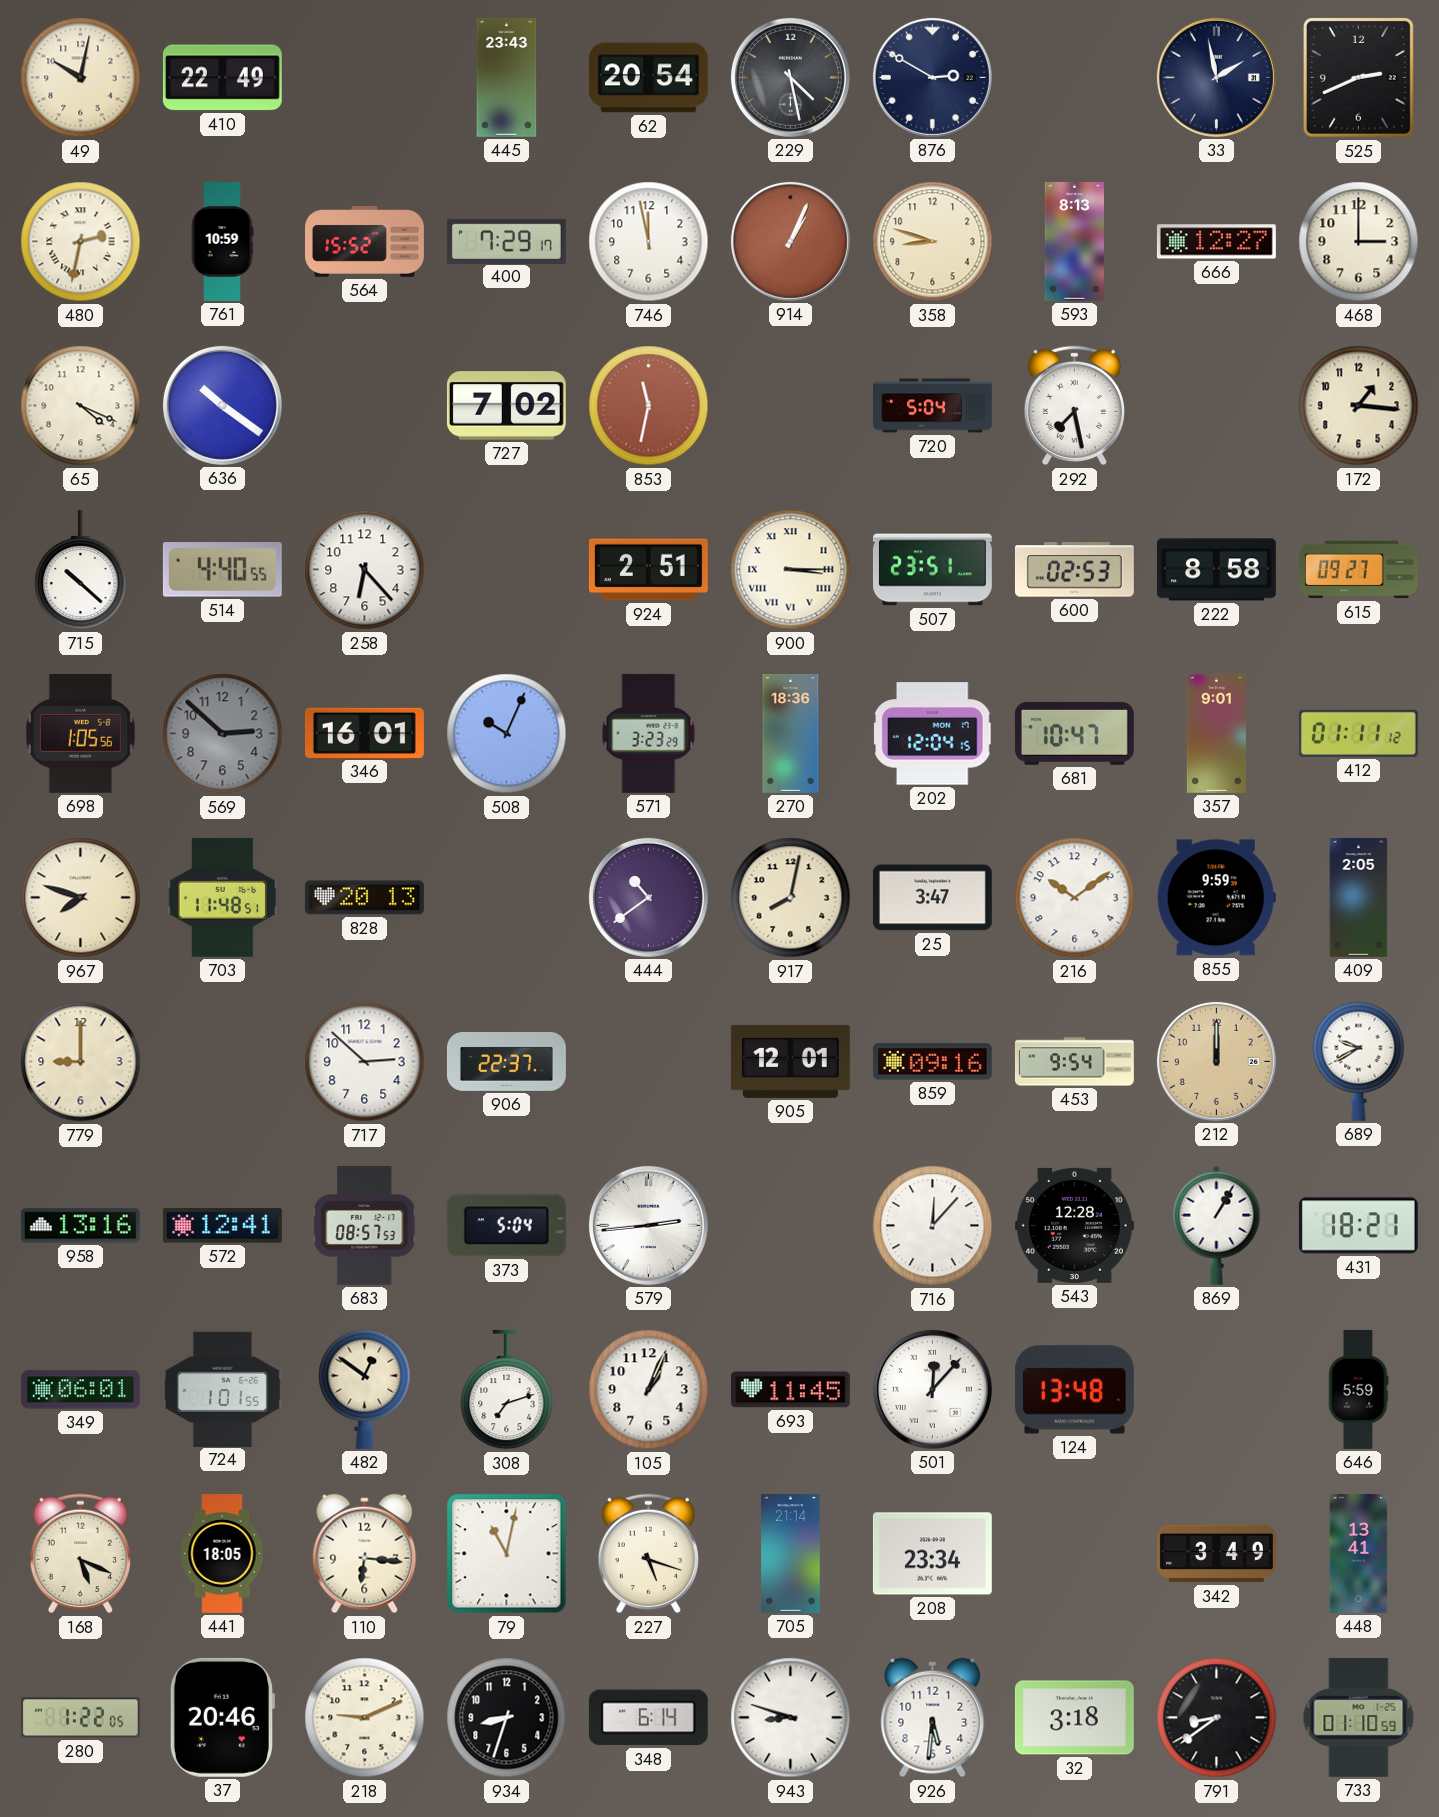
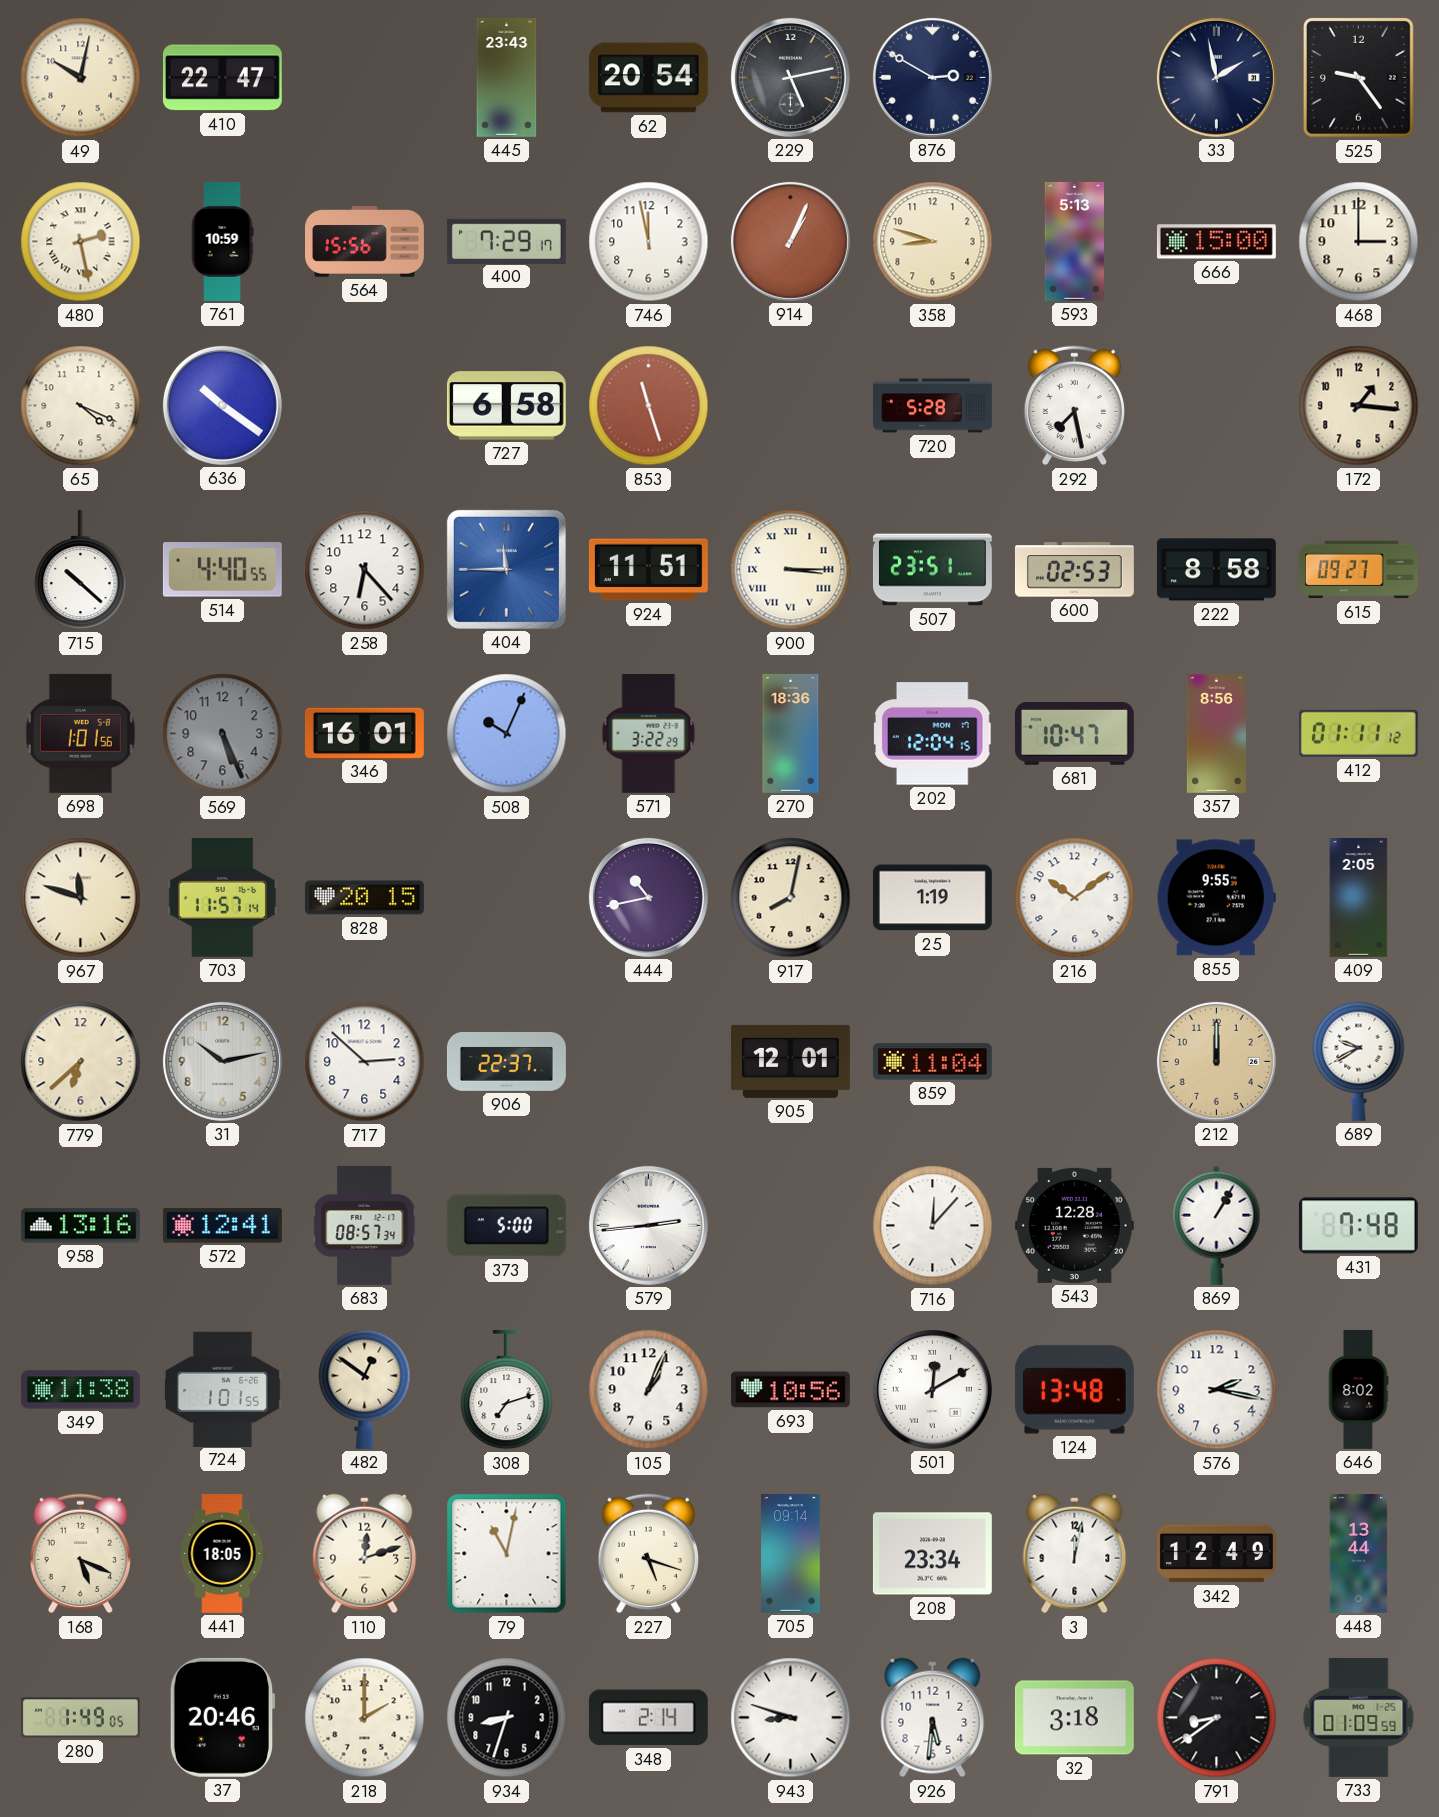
410: 22:49 -> 22:47 (222, 78)
229: 4:28 -> 5:13 (790, 77)
525: 2:41 -> 9:24 (1359, 78)
480: 2:32 -> 2:28 (81, 242)
564: 15:52 -> 15:56 (365, 242)
593: 8:13 -> 5:13 (1075, 241)
666: 12:27 -> 15:00 (1216, 242)
727: 7:02 -> 6:58 (506, 406)
853: 11:32 -> 11:27 (649, 406)
720: 5:04 -> 5:28 (933, 406)
404: none -> 11:45 (506, 569)
924: 2:51 -> 11:51 (648, 570)
698: 1:05 -> 1:01 (80, 733)
569: 2:52 -> 5:26 (223, 734)
571: 3:23 -> 3:22 (649, 733)
357: 9:01 -> 8:56 (1216, 733)
967: 7:48 -> 11:48 (81, 898)
703: 11:48 -> 11:57 (222, 897)
828: 20:13 -> 20:15 (364, 898)
444: 10:39 -> 10:43 (648, 897)
25: 3:47 -> 1:19 (932, 898)
855: 9:59 -> 9:55 (1216, 898)
779: 9:00 -> 6:38 (81, 1062)
31: none -> 10:13 (222, 1061)
859: 09:16 -> 11:04 (932, 1062)
453: 9:54 -> none (1074, 1062)
683: 08:57:53 -> 08:57:34 (365, 1225)
373: 5:04 -> 5:00 (506, 1226)
431: 18:21 -> 7:48 (1358, 1226)
349: 06:01 -> 11:38 (80, 1390)
693: 11:45 -> 10:56 (790, 1390)
501: 12:07 -> 12:10 (932, 1389)
576: none -> 2:17 (1217, 1390)
646: 5:59 -> 8:02 (1358, 1389)
110: 6:16 -> 12:12 (365, 1554)
705: 21:14 -> 09:14 (791, 1553)
3: none -> 12:02 (1075, 1554)
342: 3:49 -> 12:49 (1216, 1554)
448: 13:41 -> 13:44 (1359, 1553)
280: 1:22 -> 1:49 (80, 1718)
218: 9:11 -> 2:00 (365, 1718)
348: 6:14 -> 2:14 (648, 1718)
733: 01:10 -> 01:09 (1359, 1717)
